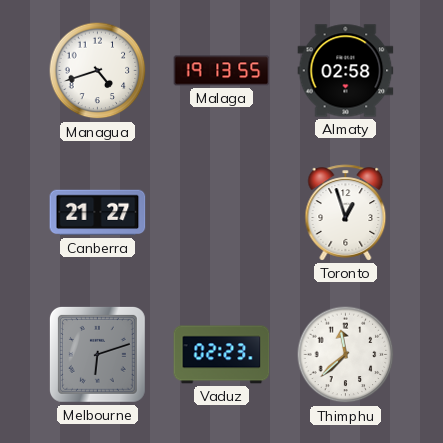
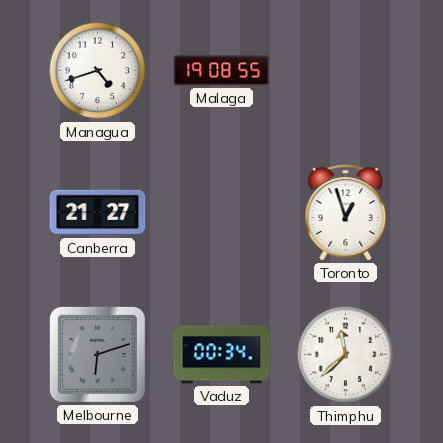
Malaga: 19:13 -> 19:08 (222, 71)
Almaty: 02:58 -> none (346, 71)
Vaduz: 02:23 -> 00:34 (222, 355)
